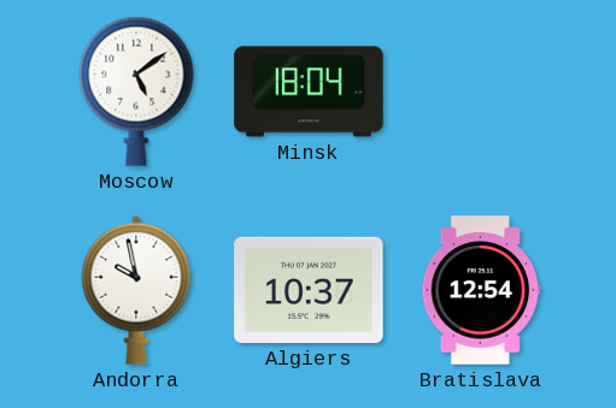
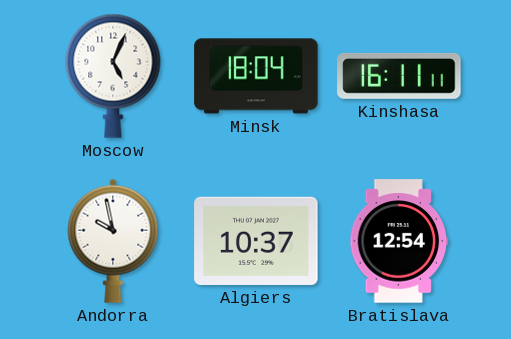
Moscow: 5:09 -> 5:04 (113, 76)
Kinshasa: none -> 16:11 (399, 76)
